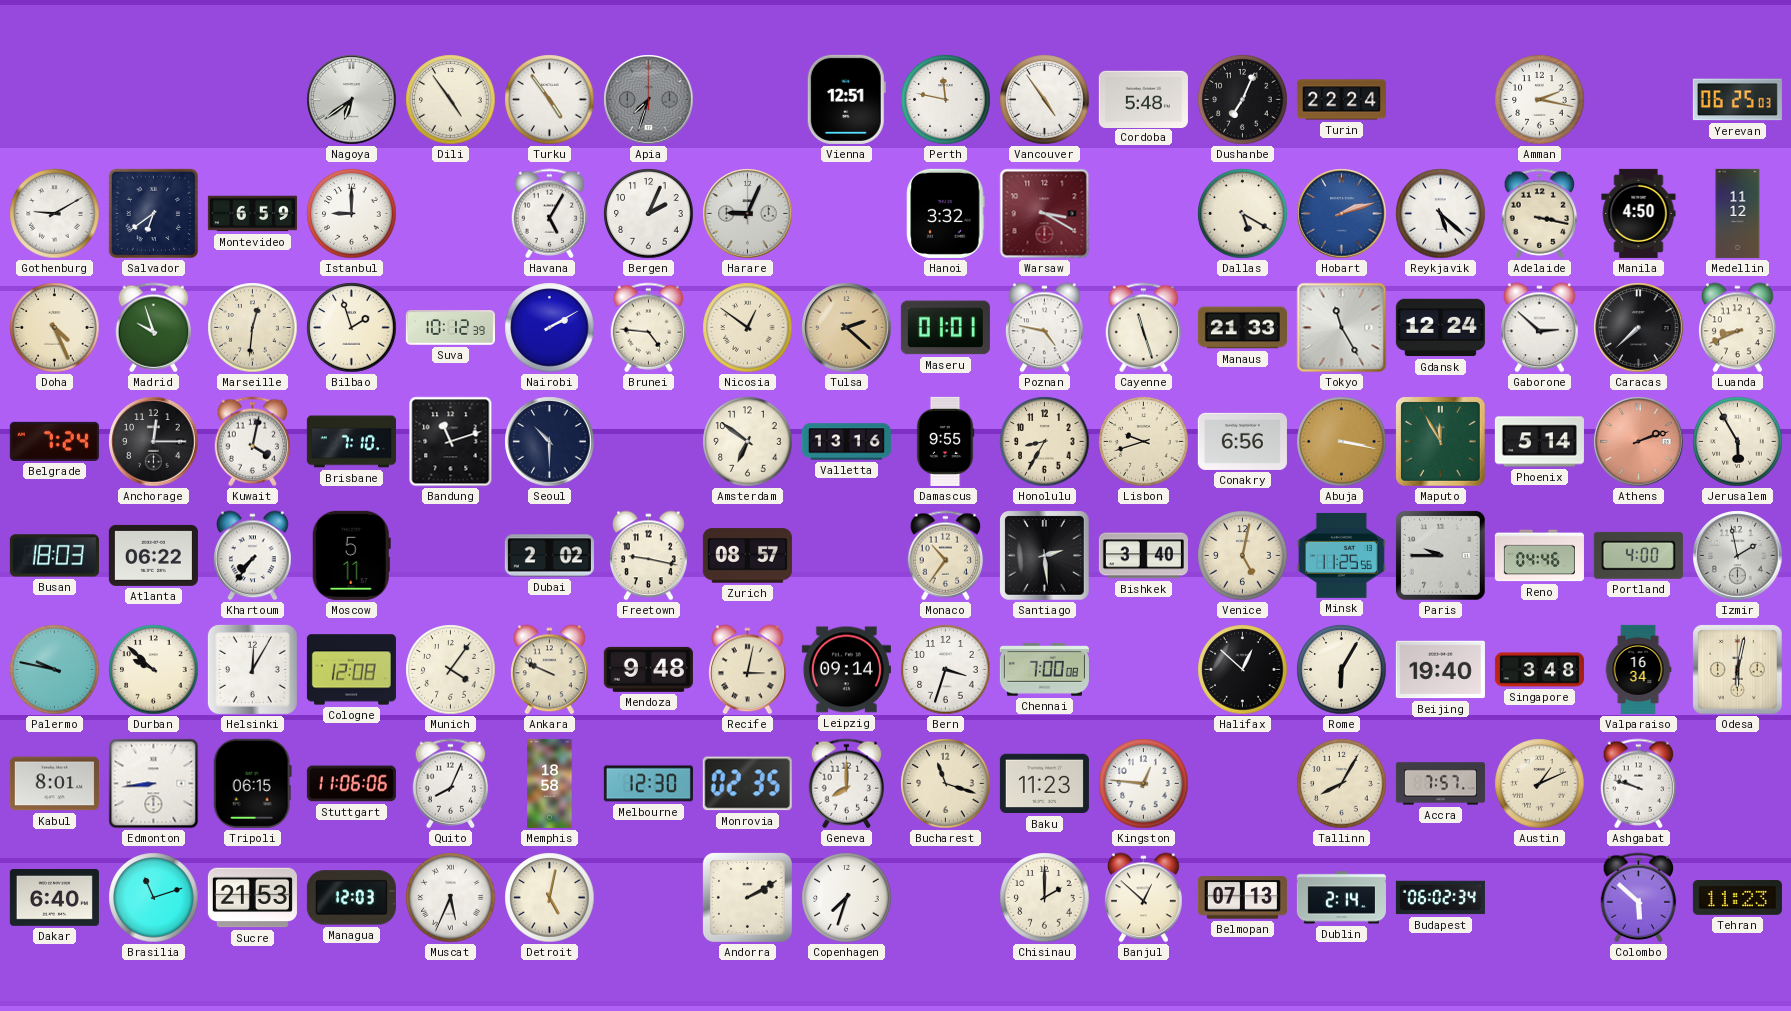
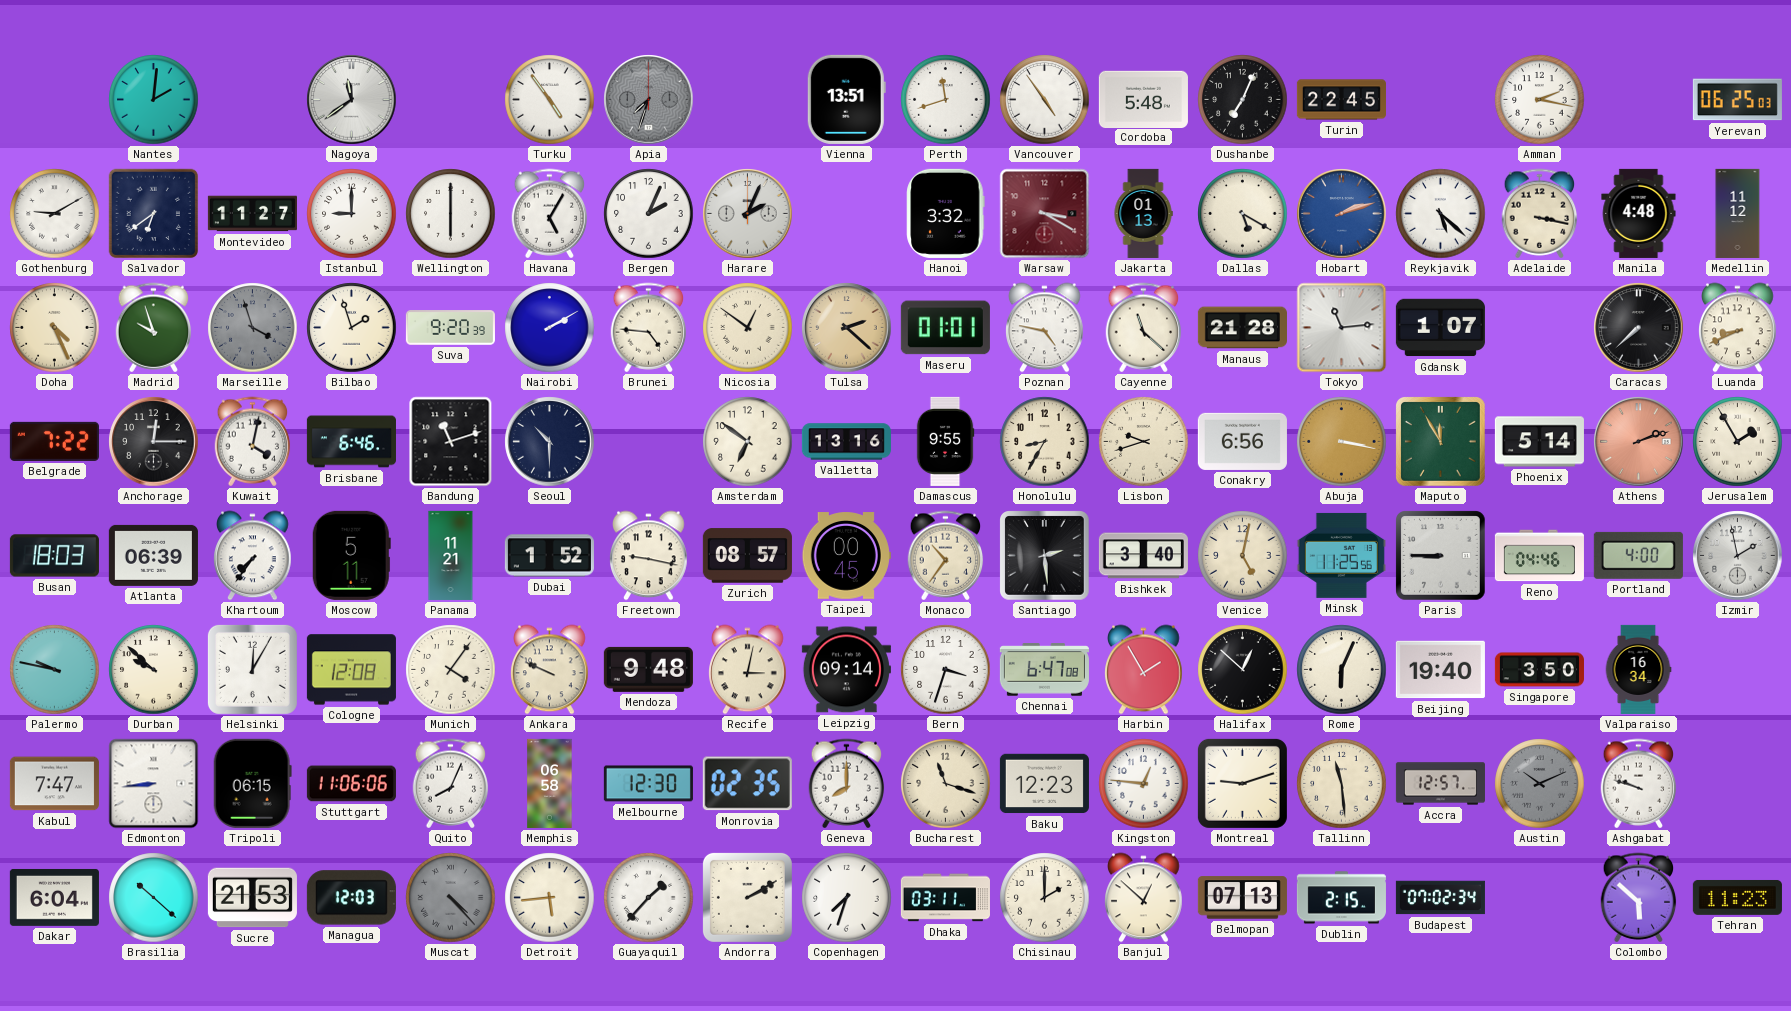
Nantes: none -> 2:01 (154, 100)
Nagoya: 6:39 -> 11:39 (352, 100)
Dili: 4:54 -> none (451, 100)
Vienna: 12:51 -> 13:51 (846, 99)
Perth: 11:47 -> 11:42 (946, 100)
Turin: 22:24 -> 22:45 (1341, 100)
Montevideo: 6:59 -> 11:27 (252, 214)
Wellington: none -> 6:00 (451, 214)
Harare: 9:04 -> 2:04 (748, 214)
Jakarta: none -> 01:13 (1143, 213)
Manila: 4:50 -> 4:48 (1639, 213)
Marseille: 12:31 -> 3:57 (253, 328)
Marseille dial: cream -> grey (253, 328)
Suva: 10:12 -> 9:20 (450, 328)
Cayenne: 11:27 -> 11:22 (1144, 328)
Manaus: 21:33 -> 21:28 (1242, 328)
Tokyo: 11:25 -> 11:14 (1342, 328)
Gdansk: 12:24 -> 1:07 (1440, 328)
Gaborone: 2:52 -> none (1540, 328)
Belgrade: 7:24 -> 7:22 (54, 441)
Brisbane: 7:10 -> 6:46 (351, 442)
Jerusalem: 5:55 -> 1:55 (1738, 442)
Atlanta: 06:22 -> 06:39 (153, 555)
Panama: none -> 11:21 (451, 555)
Dubai: 2:02 -> 1:52 (549, 556)
Taipei: none -> 00:45 (846, 556)
Paris: 9:45 -> 8:45 (1441, 556)
Chennai: 7:00 -> 6:47 (1044, 670)
Harbin: none -> 1:55 (1144, 670)
Rome: 6:05 -> 6:04 (1342, 670)
Singapore: 3:48 -> 3:50 (1539, 670)
Odesa: 6:02 -> none (1738, 670)
Kabul: 8:01 -> 7:47 (54, 784)
Memphis: 18:58 -> 06:58 (550, 783)
Baku: 11:23 -> 12:23 (1044, 784)
Montreal: none -> 9:12 (1242, 783)
Tallinn: 8:05 -> 11:29 (1342, 784)
Accra: 7:57 -> 12:57 (1440, 784)
Austin: 1:11 -> 10:11 (1540, 784)
Austin dial: cream -> grey (1540, 784)
Dakar: 6:40 -> 6:04 (54, 897)
Brasilia: 11:12 -> 10:22 (154, 898)
Muscat: 5:34 -> 4:23 (451, 898)
Muscat dial: white -> grey (451, 898)
Detroit: 5:02 -> 5:44 (550, 898)
Guayaquil: none -> 1:37 (649, 898)
Dhaka: none -> 03:11 (945, 898)
Dublin: 2:14 -> 2:15 (1341, 898)
Budapest: 06:02 -> 07:02 (1440, 898)
